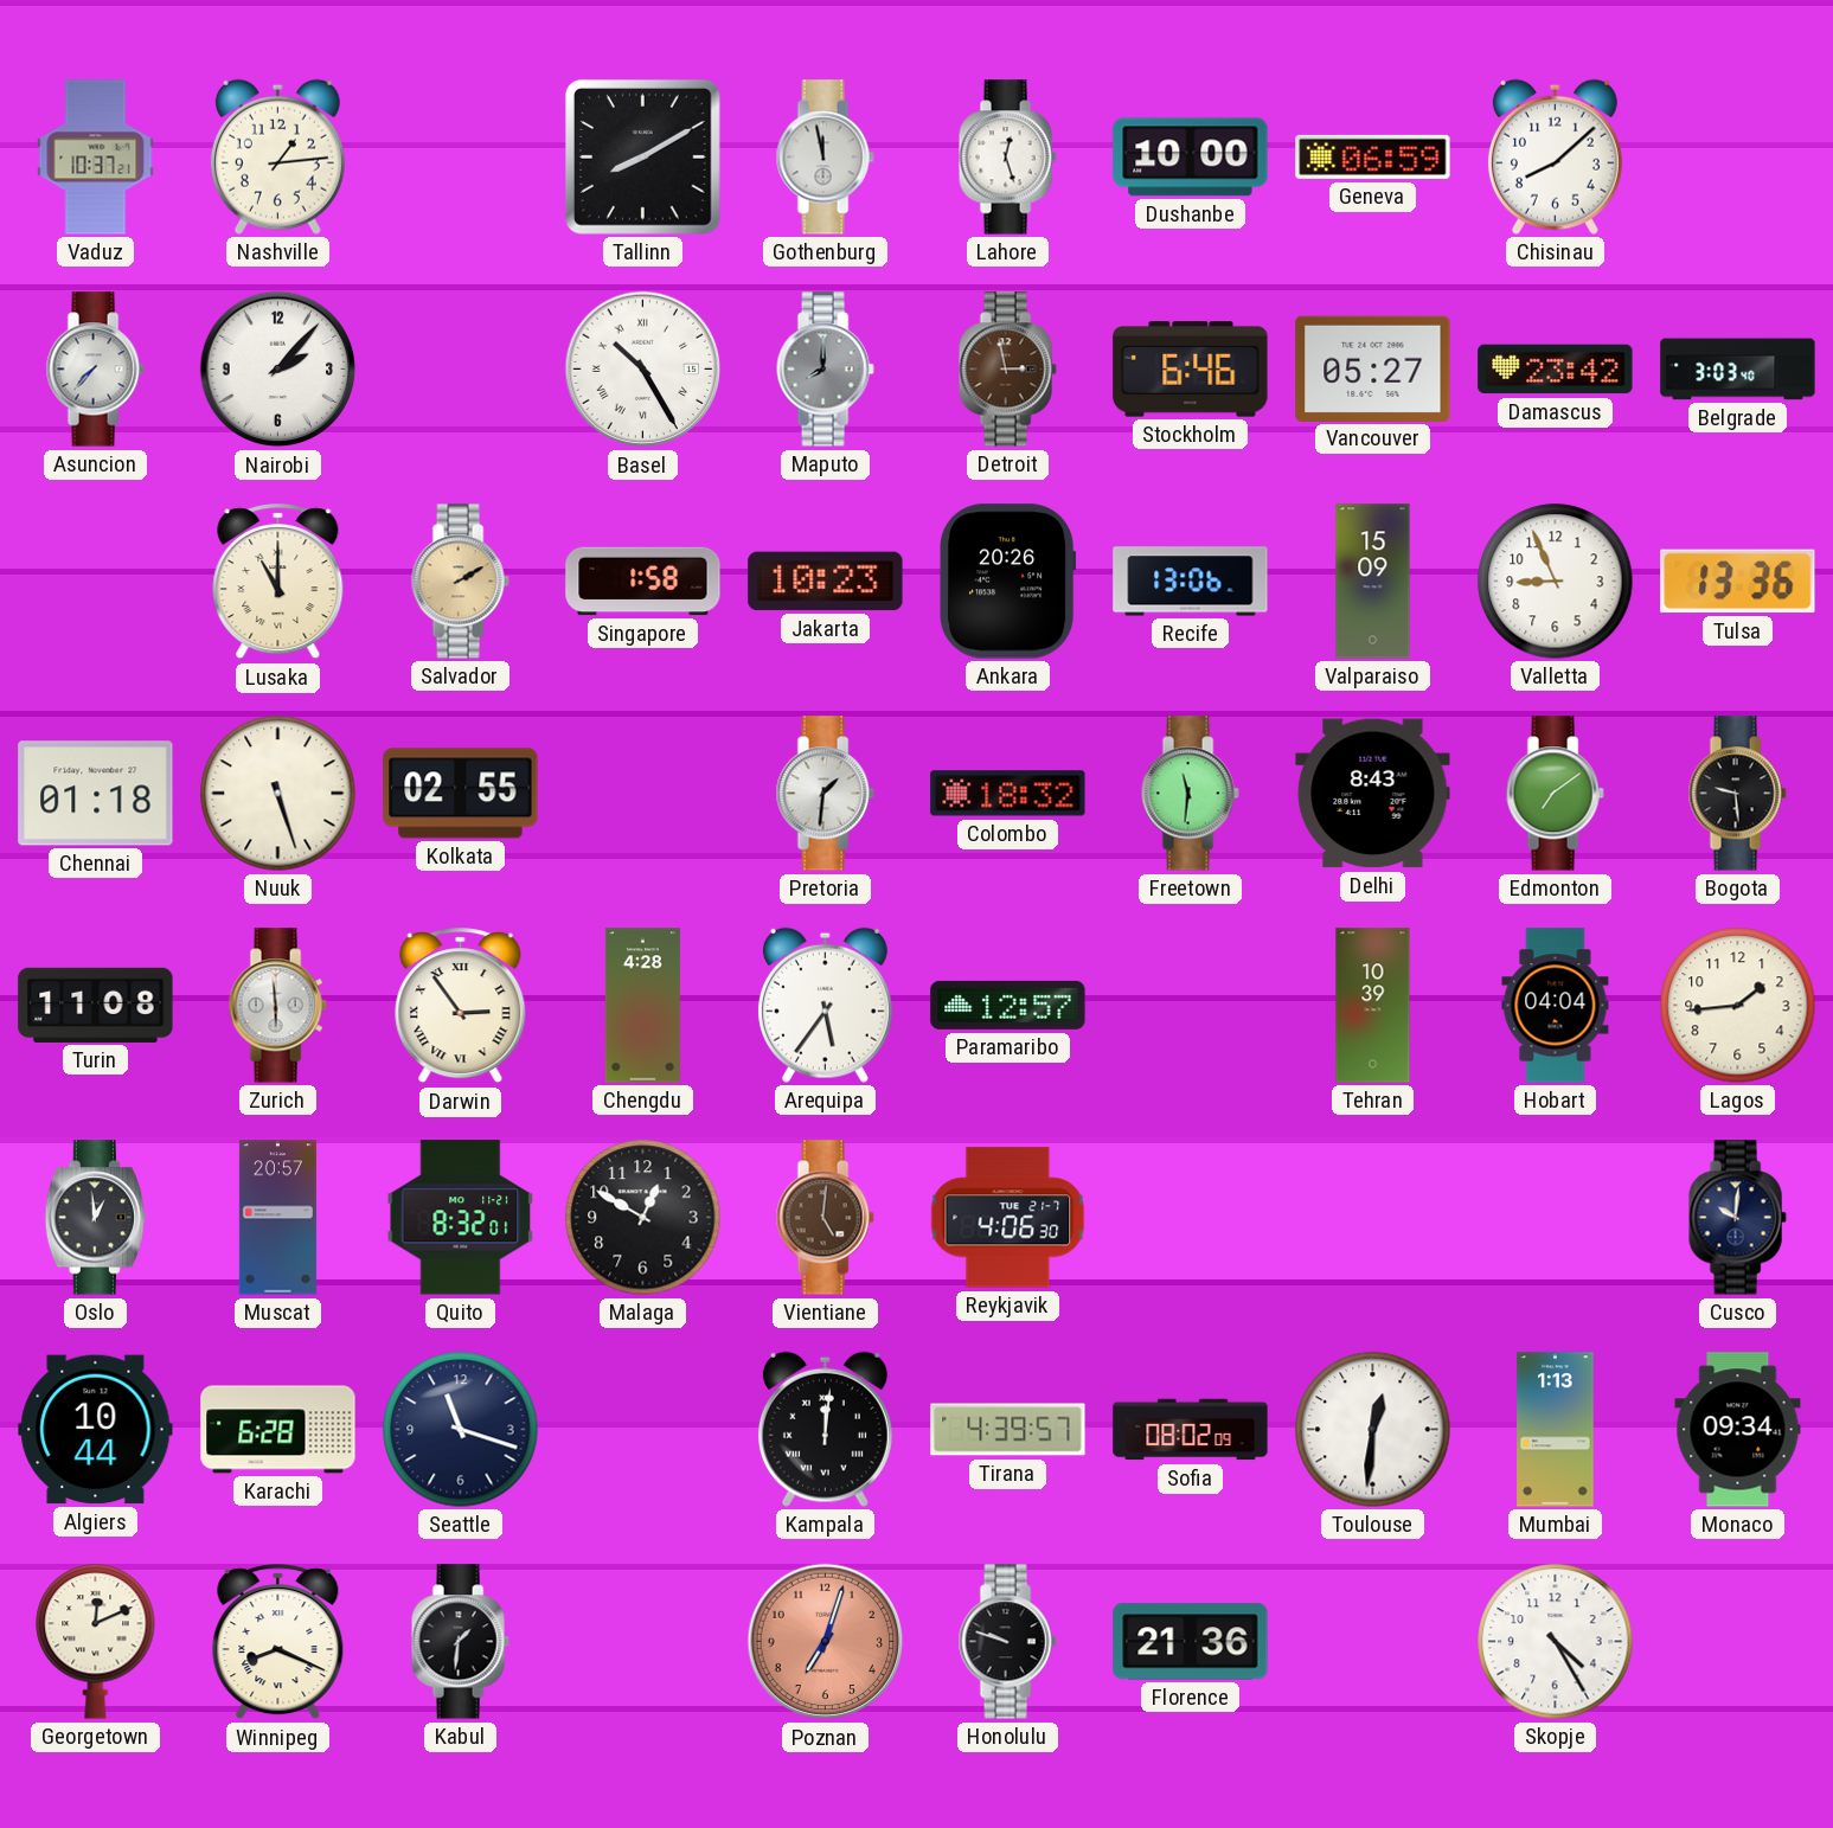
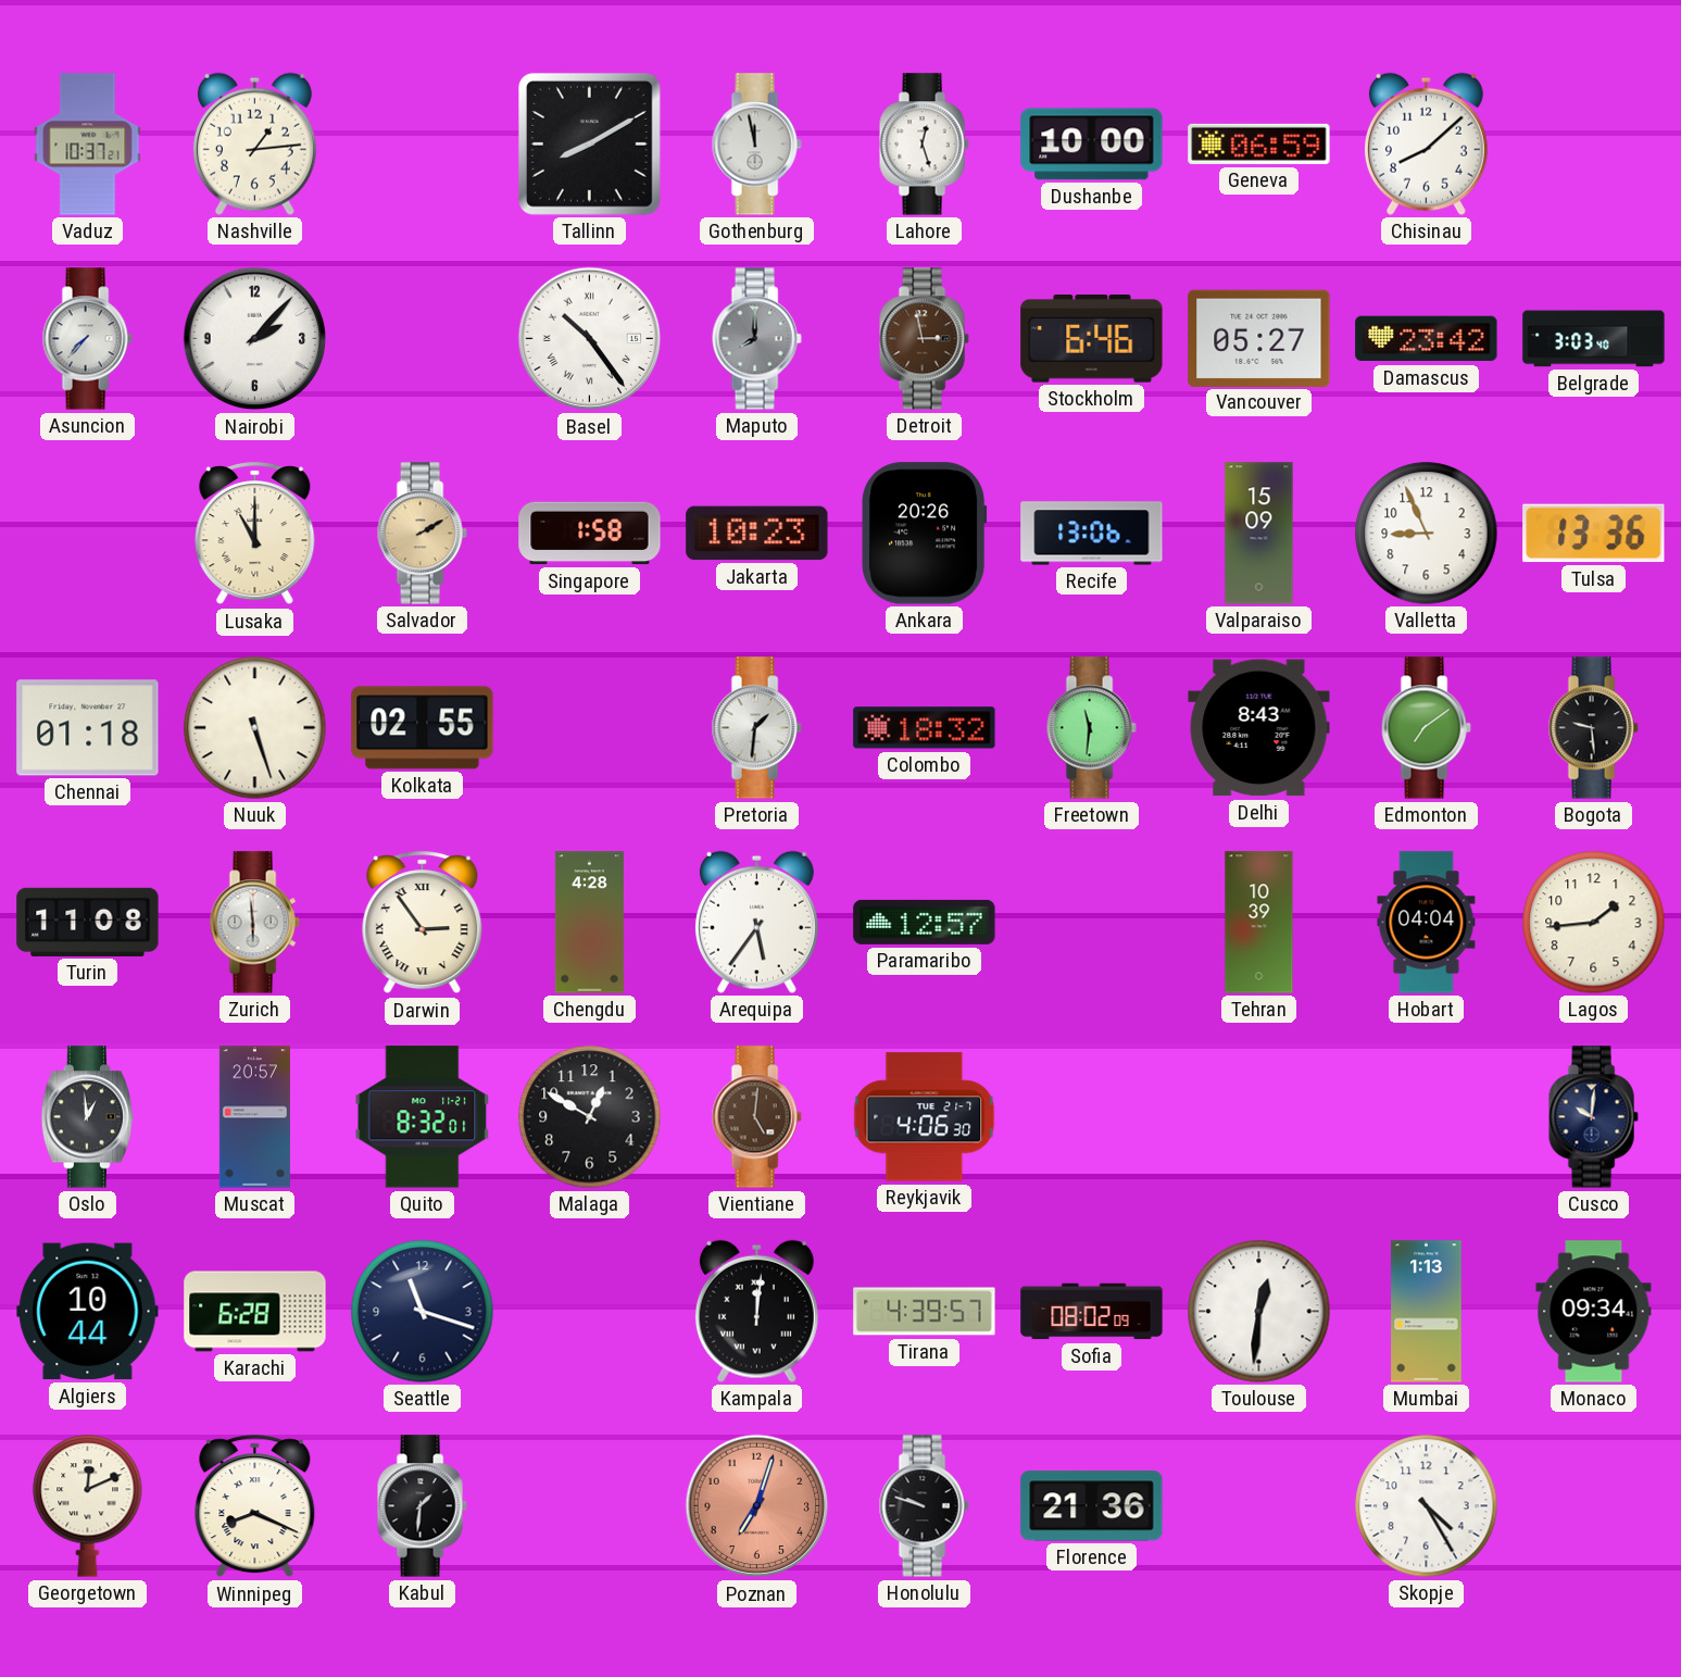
Basel: 10:25 -> 10:24 (590, 339)
